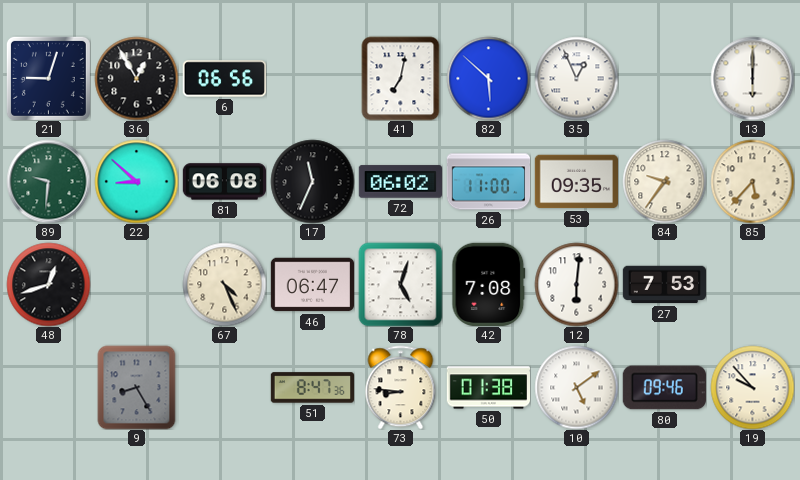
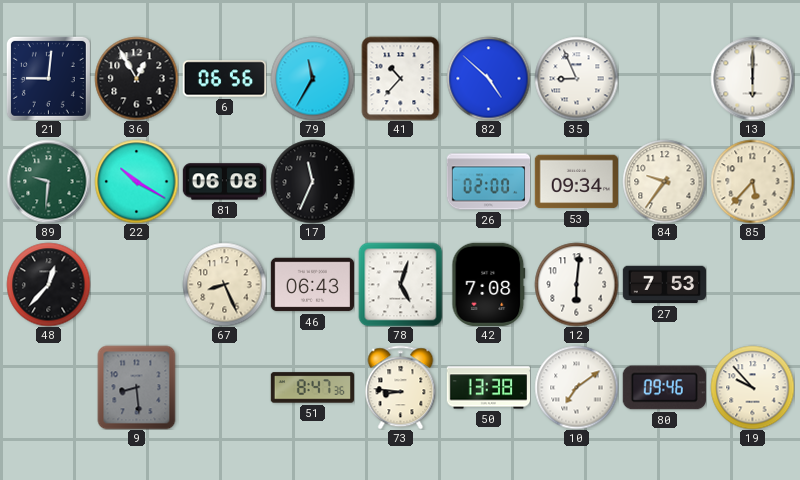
21: 9:03 -> 9:01 (48, 78)
79: none -> 11:35 (312, 78)
41: 7:02 -> 10:37 (401, 78)
82: 5:52 -> 4:52 (488, 78)
35: 12:56 -> 8:56 (576, 78)
22: 8:52 -> 10:20 (136, 181)
72: 06:02 -> none (400, 182)
26: 11:00 -> 02:00 (488, 182)
53: 09:35 -> 09:34 (576, 182)
48: 12:42 -> 12:37 (48, 284)
67: 4:26 -> 8:26 (224, 284)
46: 06:47 -> 06:43 (312, 285)
9: 8:25 -> 8:29 (137, 387)
50: 01:38 -> 13:38 (488, 388)
10: 5:09 -> 7:09 (576, 387)
